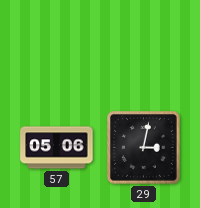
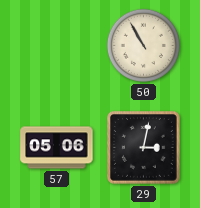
50: none -> 10:55 (143, 45)
